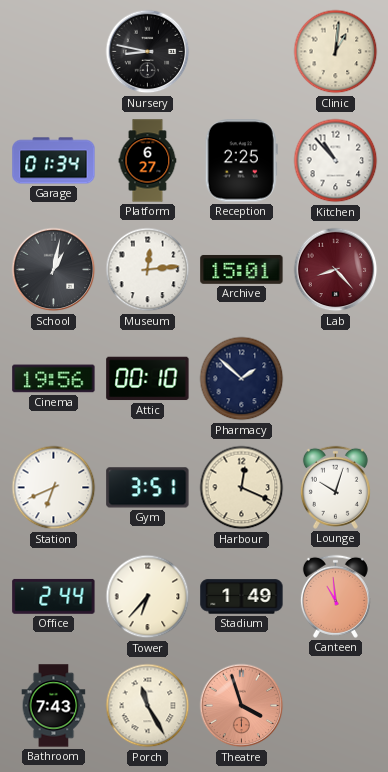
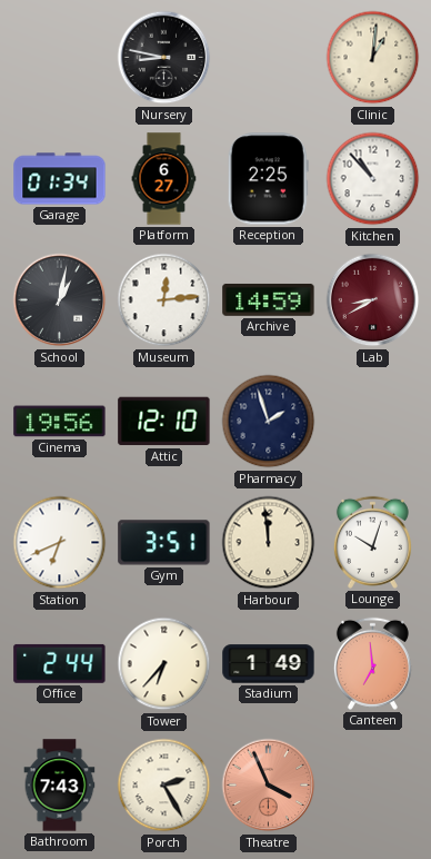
Archive: 15:01 -> 14:59 (269, 299)
Lab: 8:23 -> 8:40 (373, 300)
Attic: 00:10 -> 12:10 (164, 422)
Pharmacy: 1:52 -> 1:57 (269, 422)
Harbour: 12:19 -> 11:59 (269, 543)
Canteen: 10:59 -> 6:59 (372, 663)
Porch: 11:25 -> 2:25 (164, 786)
Theatre: 3:57 -> 3:56 (269, 786)
